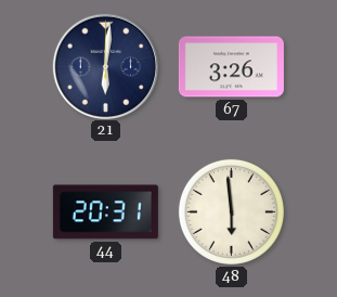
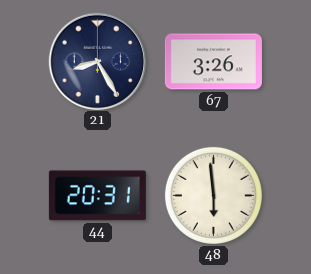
21: 6:01 -> 8:25 (97, 61)
